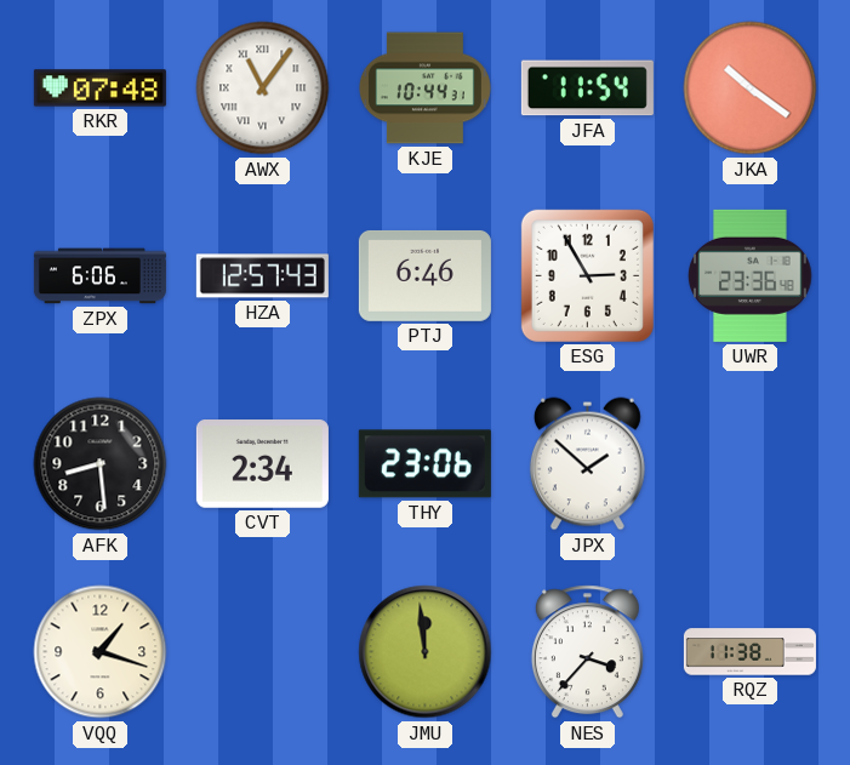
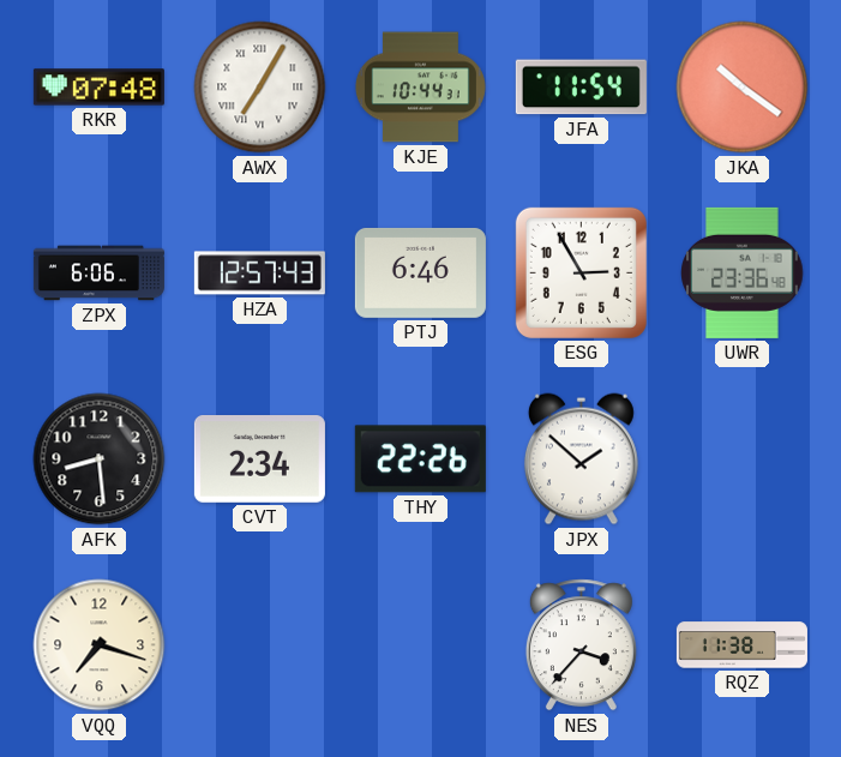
AWX: 11:06 -> 7:05 (260, 88)
THY: 23:06 -> 22:26 (420, 459)
VQQ: 1:18 -> 7:18 (100, 645)
JMU: 11:59 -> none (426, 652)
